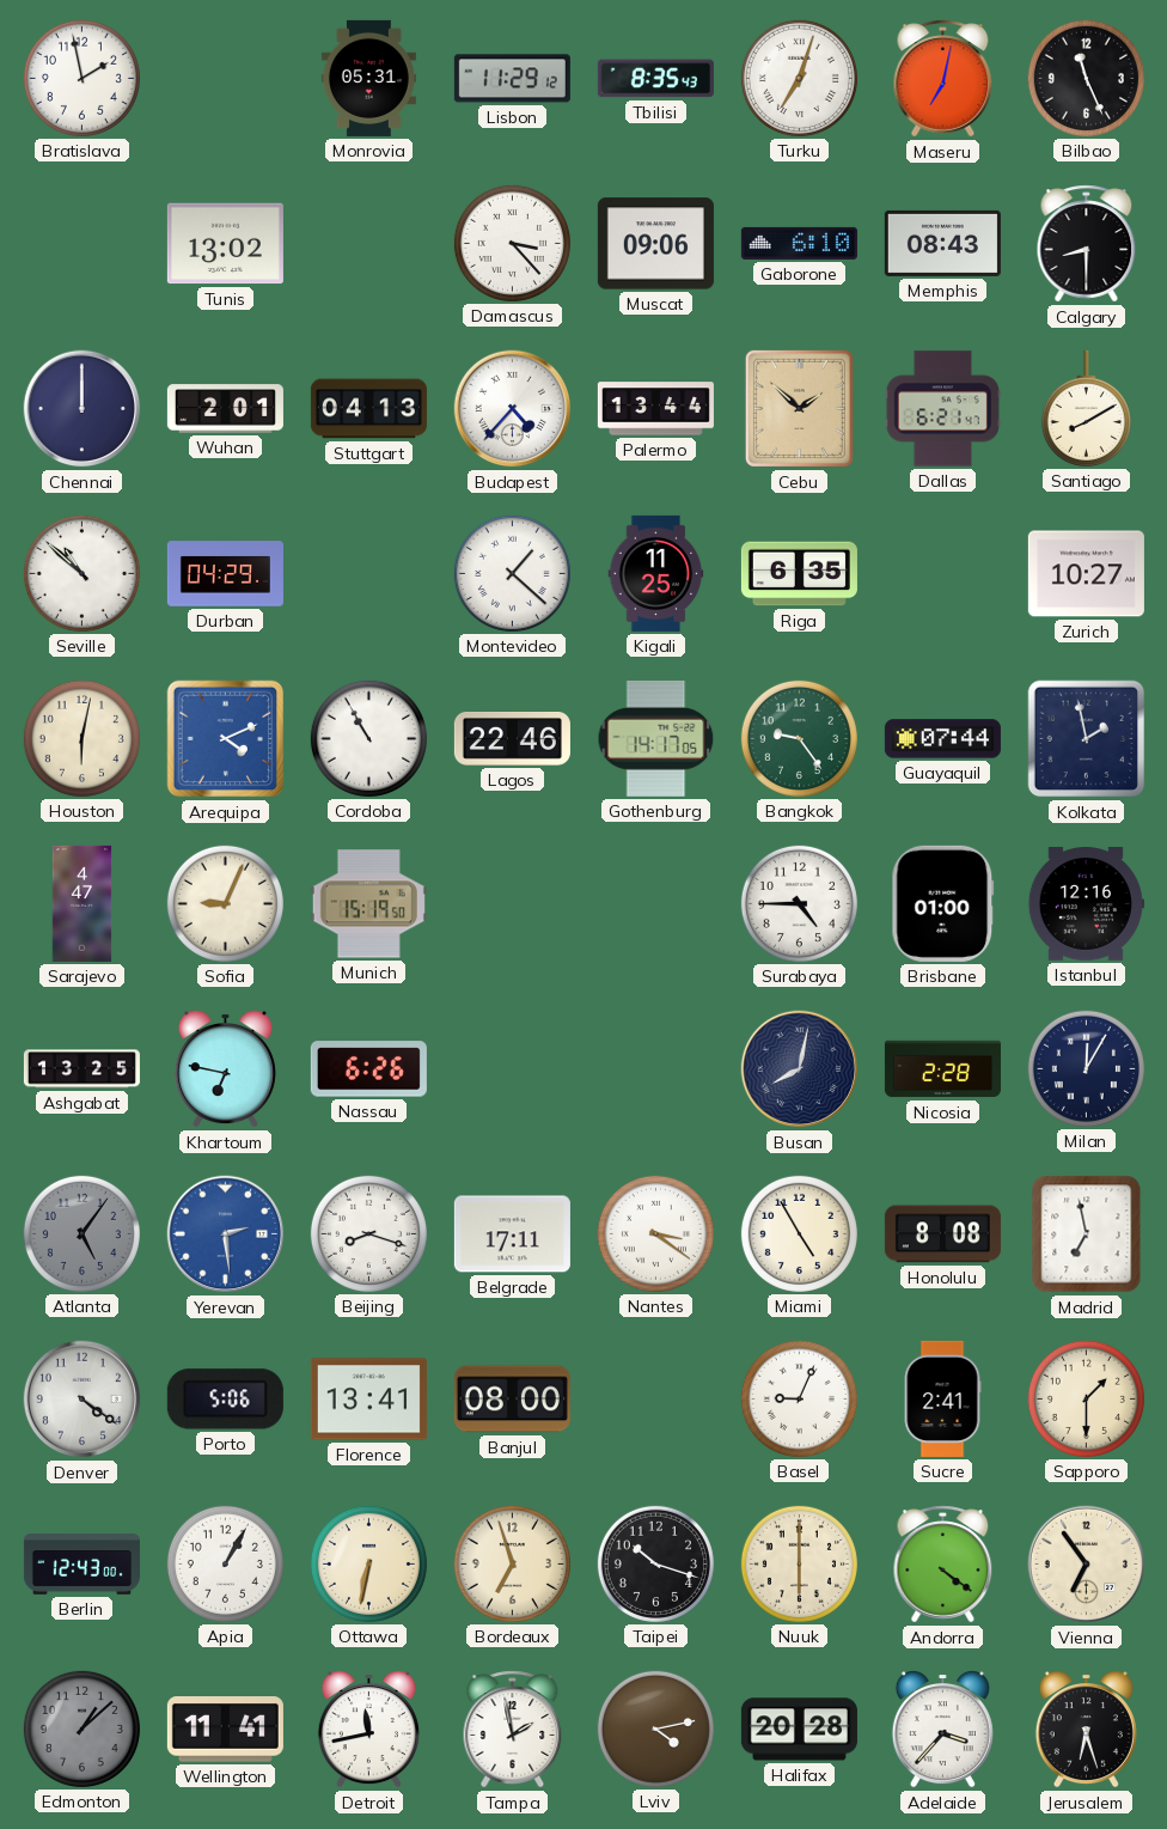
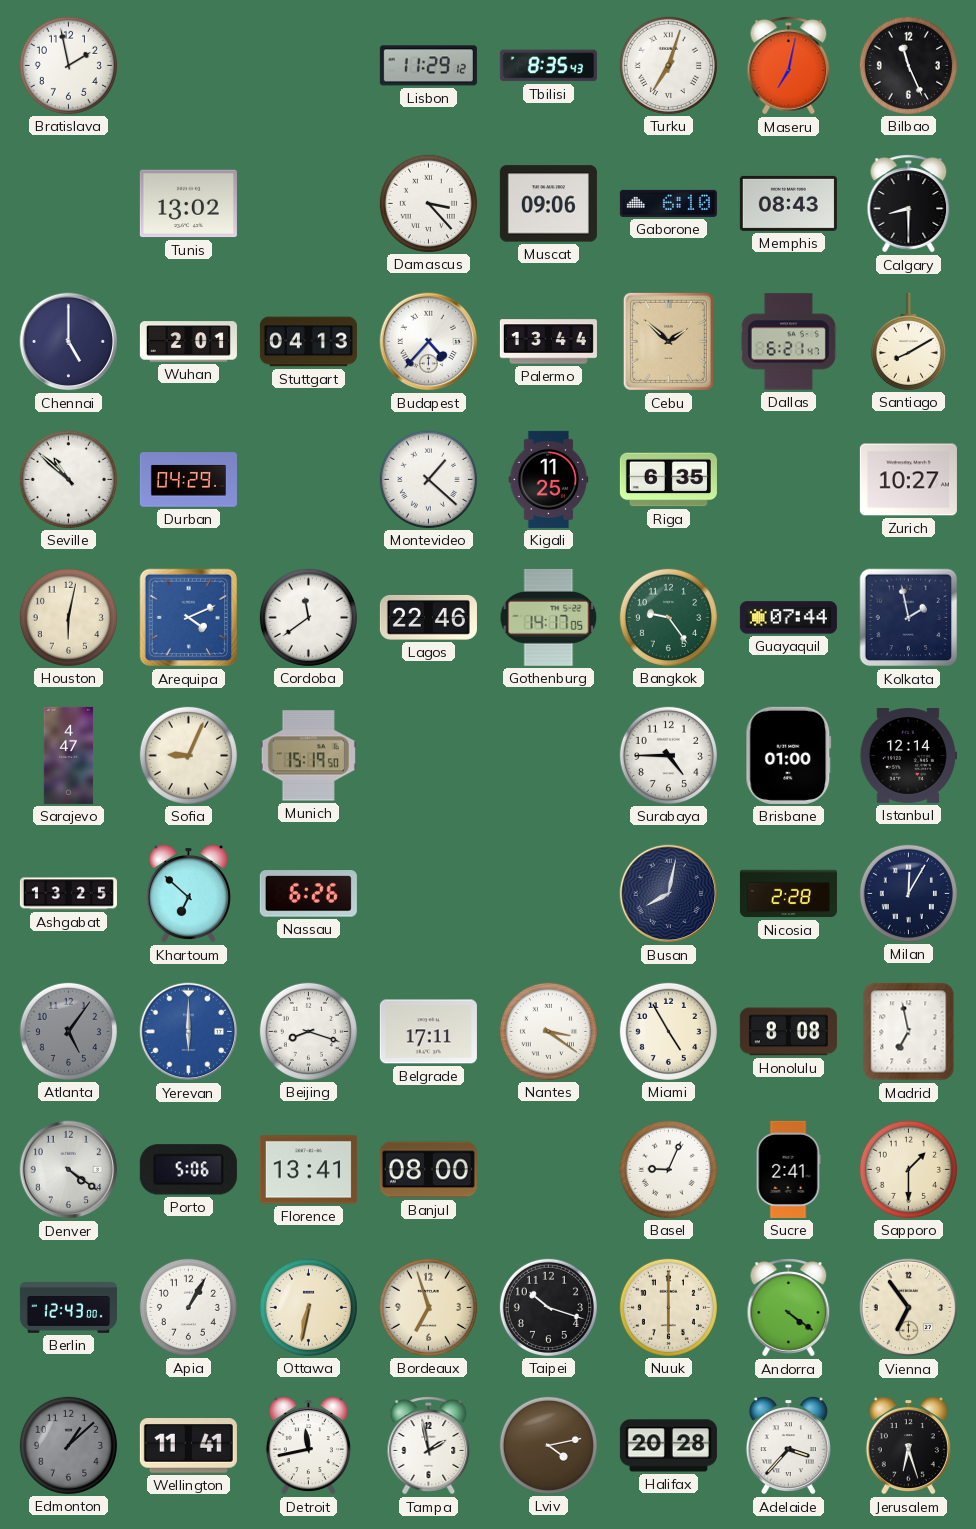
Monrovia: 05:31 -> none (368, 78)
Chennai: 12:00 -> 5:00 (69, 342)
Cordoba: 10:55 -> 11:39 (308, 617)
Istanbul: 12:16 -> 12:14 (908, 756)
Khartoum: 6:47 -> 6:52 (188, 894)
Yerevan: 2:29 -> 6:00 (189, 1032)
